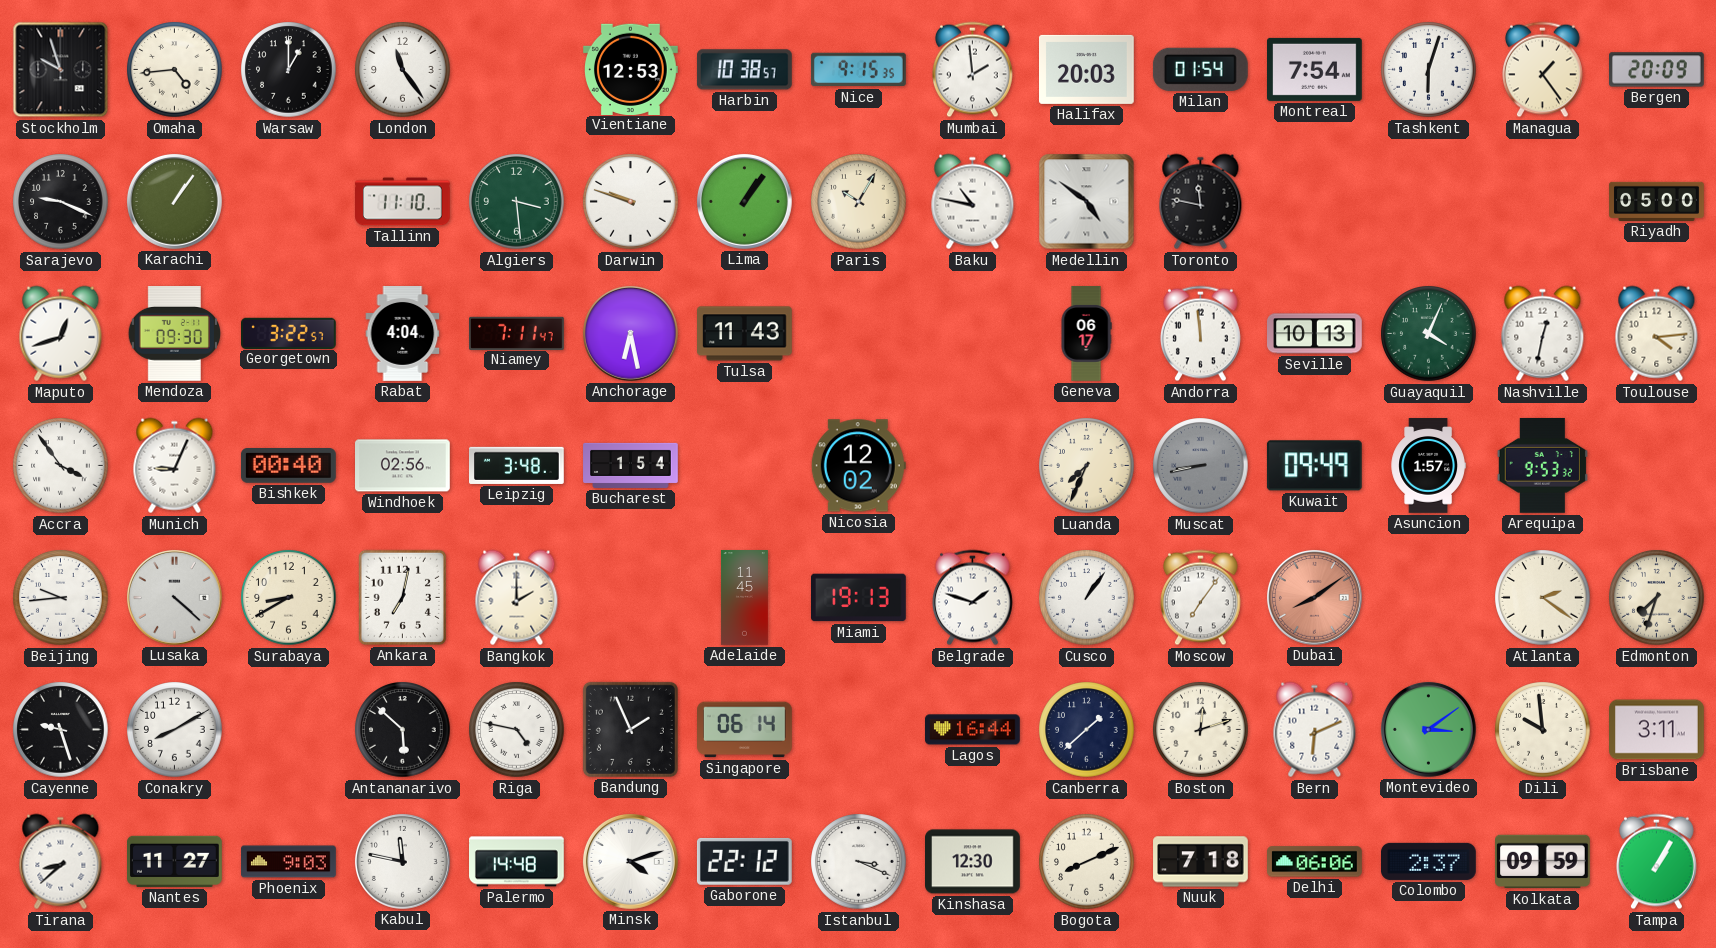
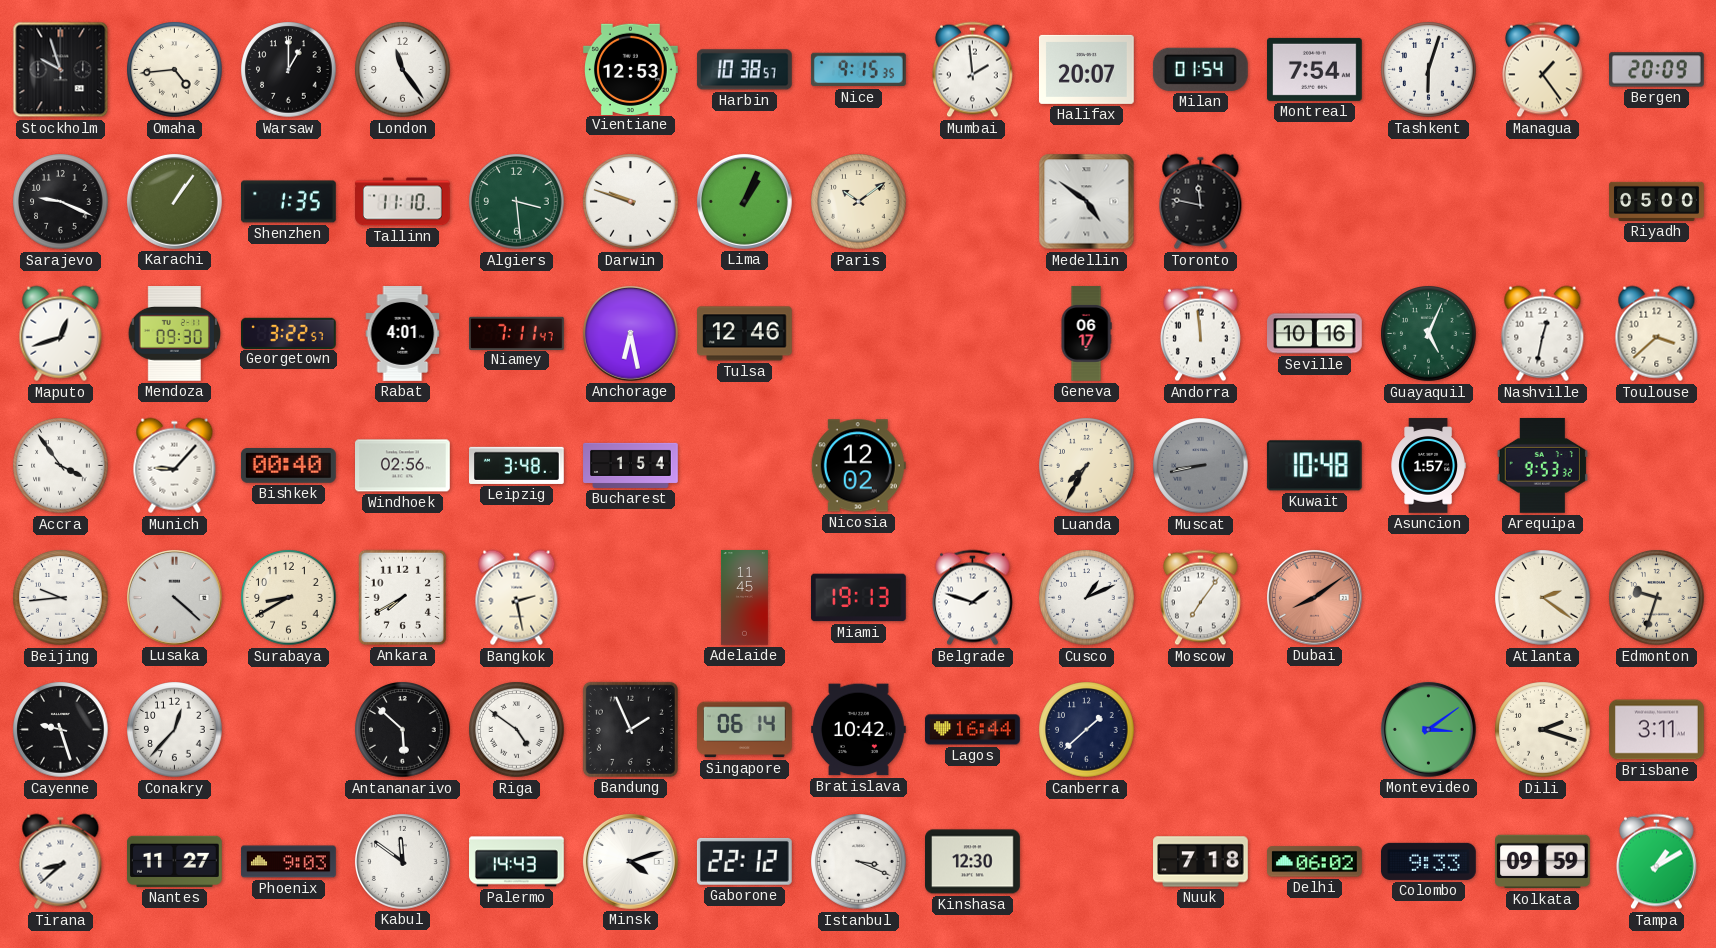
Halifax: 20:03 -> 20:07 (1087, 69)
Shenzhen: none -> 1:35 (289, 202)
Lima: 1:06 -> 1:04 (744, 201)
Paris: 10:05 -> 10:09 (859, 202)
Baku: 10:47 -> none (973, 202)
Rabat: 4:04 -> 4:01 (403, 334)
Tulsa: 11:43 -> 12:46 (745, 334)
Seville: 10:13 -> 10:16 (1315, 334)
Guayaquil: 4:04 -> 5:04 (1429, 334)
Toulouse: 4:14 -> 3:38 (1657, 334)
Munich: 9:04 -> 9:07 (175, 466)
Luanda: 7:34 -> 7:35 (1087, 466)
Kuwait: 09:49 -> 10:48 (1314, 466)
Ankara: 7:02 -> 7:40 (402, 597)
Bangkok: 2:00 -> 2:28 (517, 598)
Cusco: 1:06 -> 1:11 (1087, 598)
Edmonton: 7:33 -> 9:33 (1657, 598)
Conakry: 8:10 -> 12:37 (175, 730)
Riga: 4:47 -> 4:51 (517, 730)
Bratislava: none -> 10:42 (859, 730)
Boston: 12:12 -> none (1201, 730)
Bern: 6:11 -> none (1315, 730)
Dili: 9:59 -> 2:18 (1543, 730)
Kabul: 11:47 -> 11:51 (402, 861)
Palermo: 14:48 -> 14:43 (517, 862)
Bogota: 8:11 -> none (1087, 862)
Delhi: 06:06 -> 06:02 (1315, 862)
Colombo: 2:37 -> 9:33 (1429, 861)
Tampa: 1:05 -> 1:10 (1656, 862)
